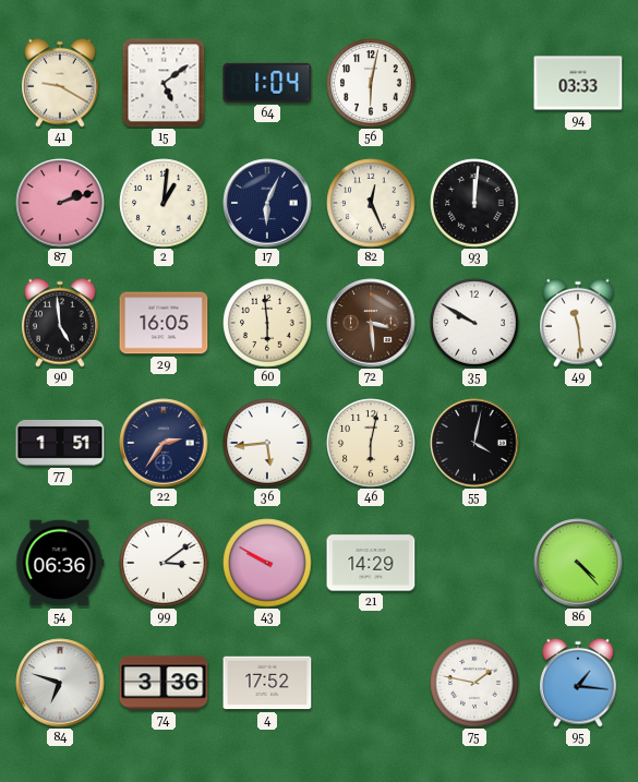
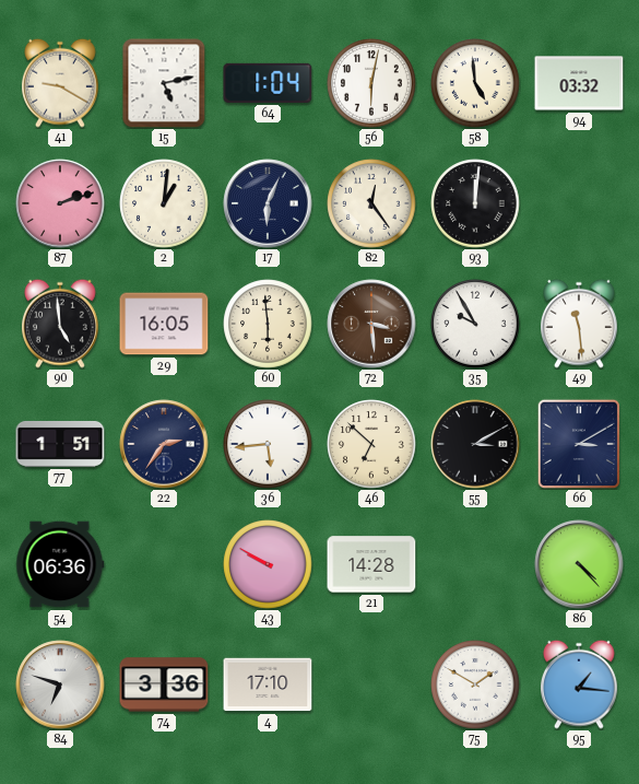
15: 5:09 -> 5:13 (164, 83)
58: none -> 4:59 (475, 83)
94: 03:33 -> 03:32 (579, 83)
82: 12:26 -> 12:24 (371, 203)
35: 9:50 -> 9:55 (475, 324)
46: 6:02 -> 6:52 (371, 444)
55: 4:02 -> 3:10 (475, 444)
66: none -> 3:10 (578, 444)
99: 3:09 -> none (164, 563)
21: 14:29 -> 14:28 (371, 564)
4: 17:52 -> 17:10 (268, 684)
75: 1:47 -> 1:50 (475, 684)
